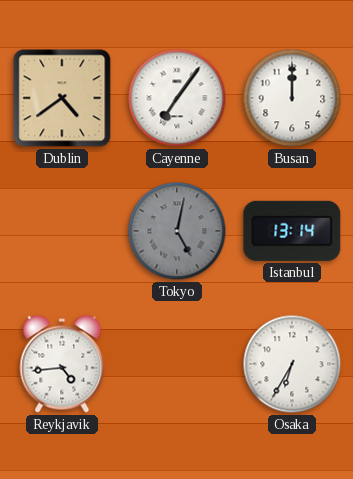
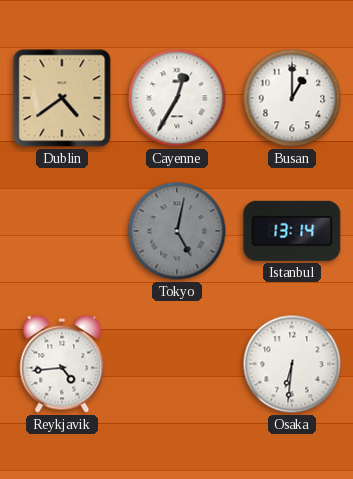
Cayenne: 7:06 -> 12:35 (177, 98)
Busan: 12:00 -> 1:00 (292, 98)
Osaka: 6:35 -> 6:31 (292, 364)
